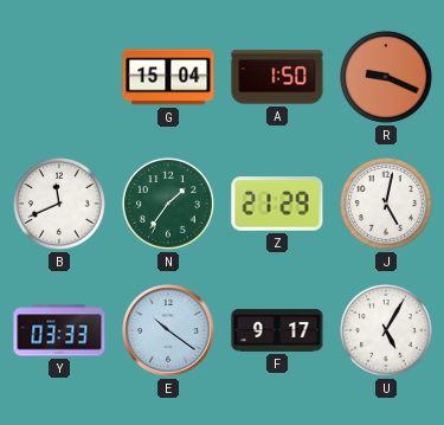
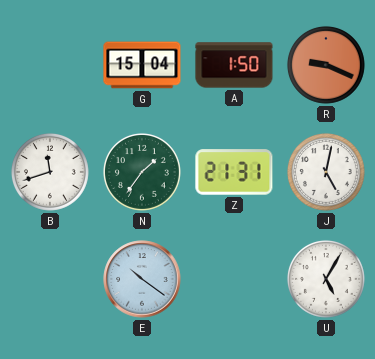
B: 11:41 -> 11:42 (50, 172)
Z: 21:29 -> 21:31 (234, 172)
Y: 03:33 -> none (59, 330)
F: 9:17 -> none (277, 330)
